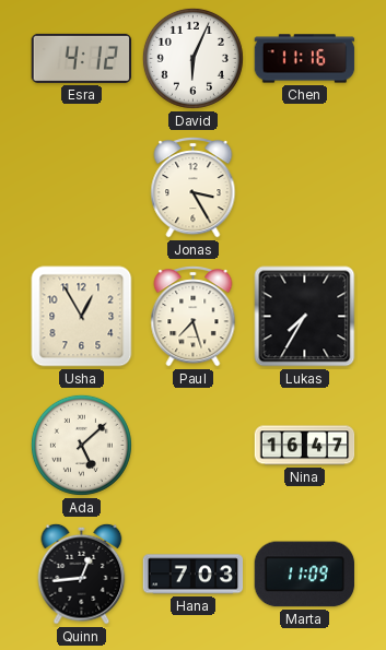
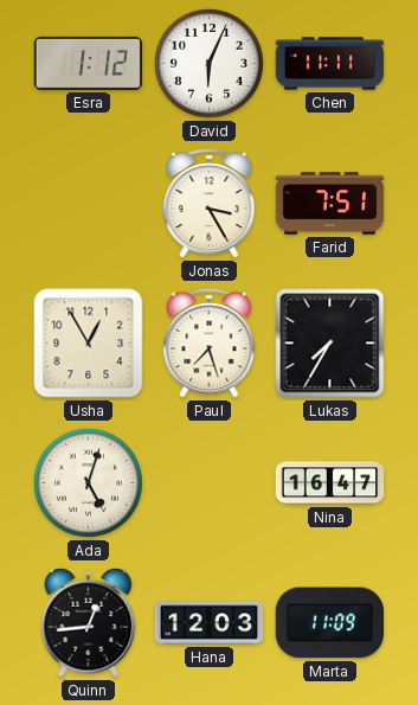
Esra: 4:12 -> 1:12 (89, 63)
Chen: 11:16 -> 11:11 (330, 64)
Farid: none -> 7:51 (330, 204)
Ada: 5:08 -> 5:03 (88, 482)
Hana: 7:03 -> 12:03 (210, 623)
